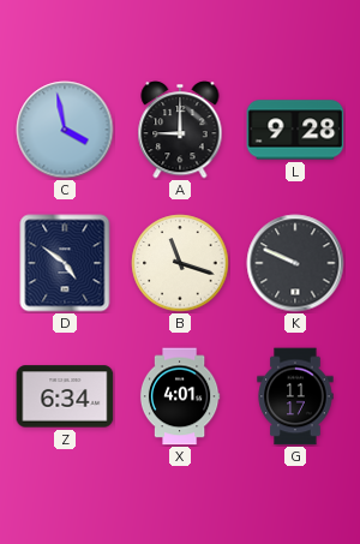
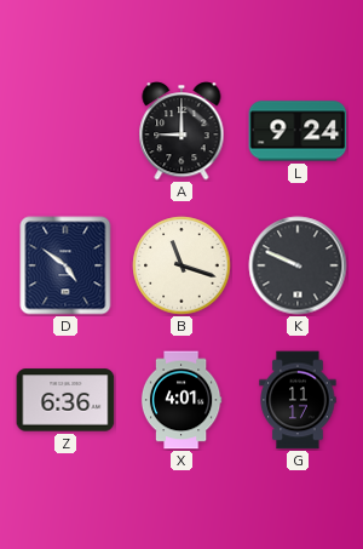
C: 3:58 -> none (65, 130)
L: 9:28 -> 9:24 (298, 131)
Z: 6:34 -> 6:36 (65, 400)
